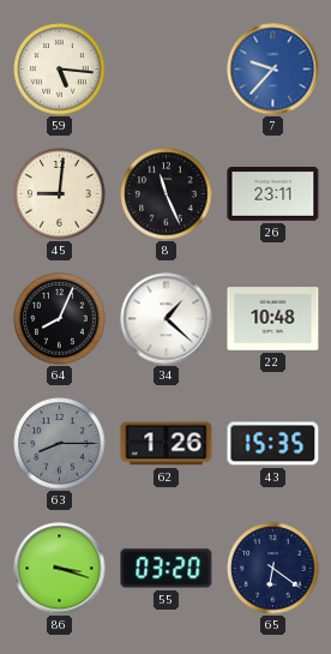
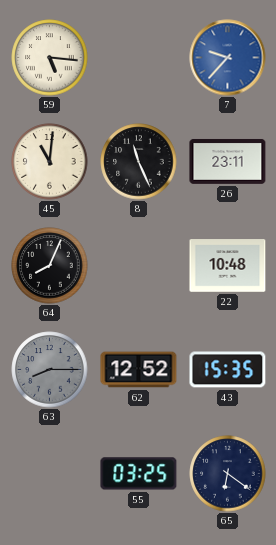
45: 9:01 -> 11:01 (50, 162)
34: 1:22 -> none (167, 319)
62: 1:26 -> 12:52 (139, 370)
86: 3:18 -> none (60, 569)
55: 03:20 -> 03:25 (139, 474)
